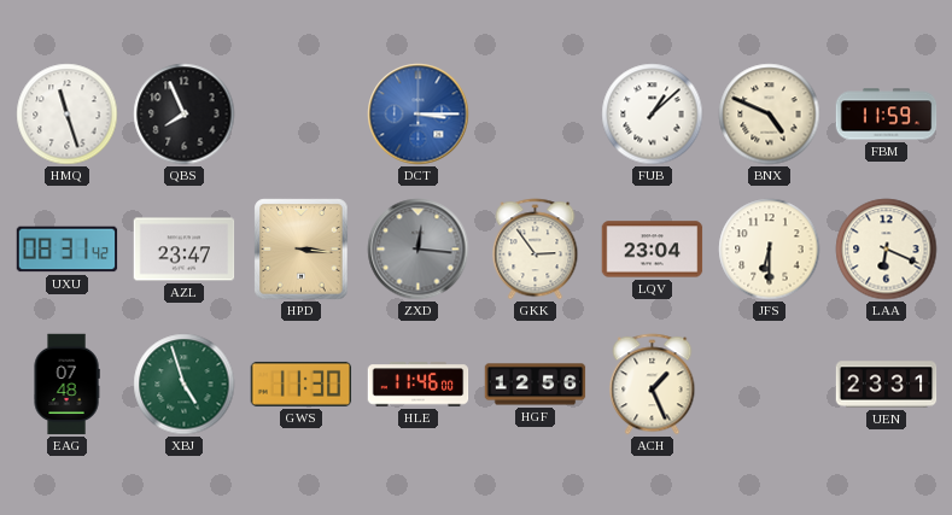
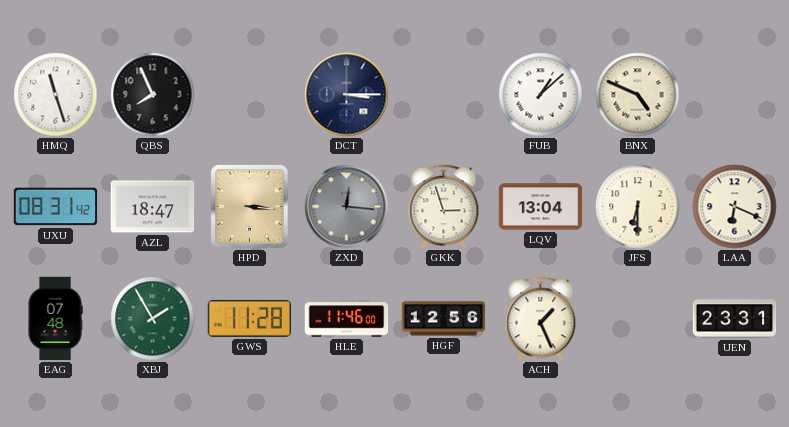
DCT dial: blue -> navy (347, 95)
FBM: 11:59 -> none (887, 115)
AZL: 23:47 -> 18:47 (153, 207)
GKK: 2:54 -> 2:57 (444, 207)
LQV: 23:04 -> 13:04 (541, 207)
XBJ: 4:57 -> 1:55 (153, 319)
GWS: 11:30 -> 11:28 (250, 318)
